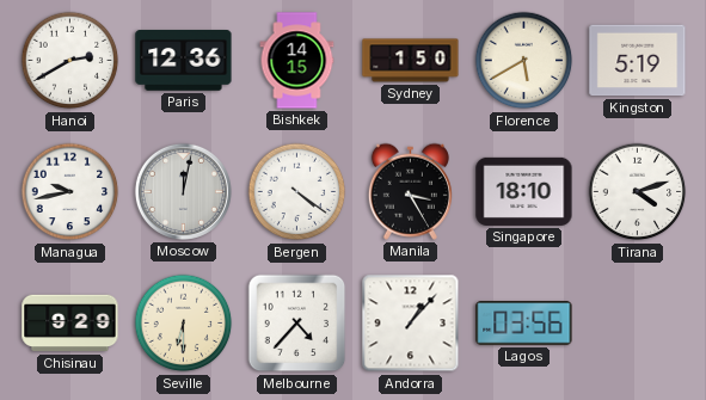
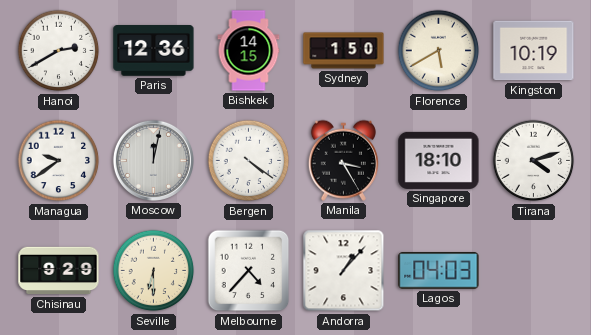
Kingston: 5:19 -> 10:19 (534, 51)
Managua: 9:43 -> 9:39 (59, 161)
Lagos: 03:56 -> 04:03 (439, 271)
